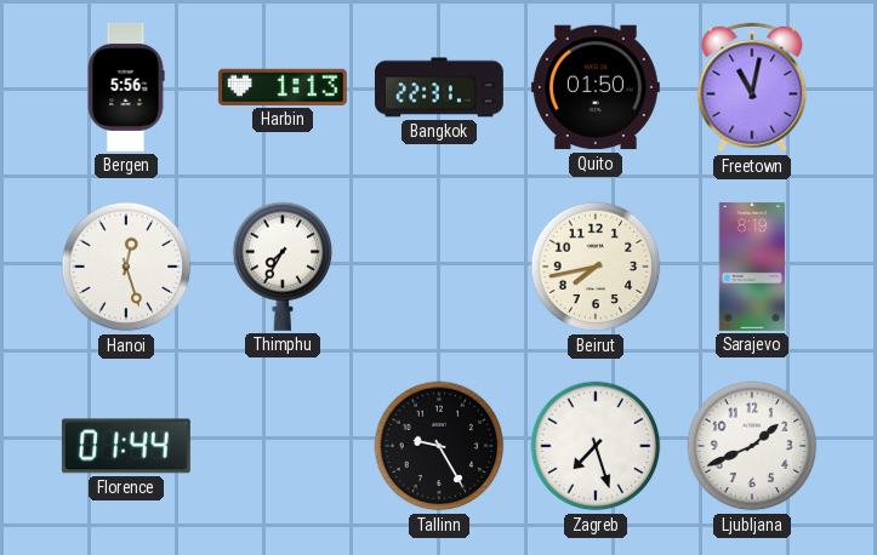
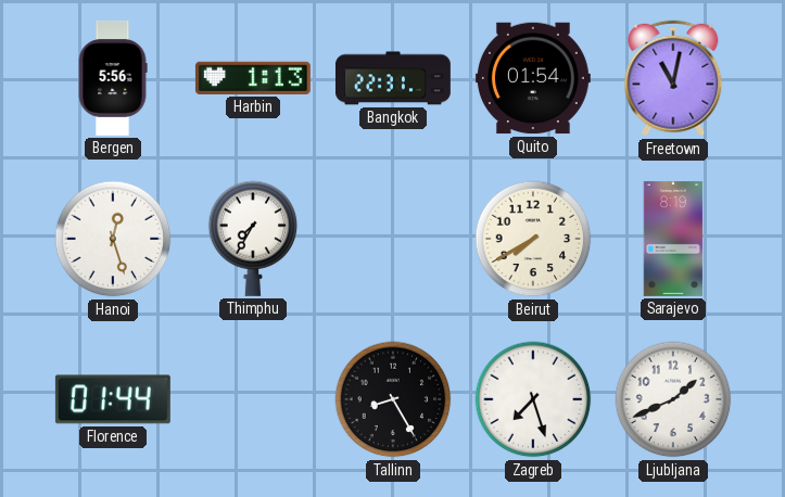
Quito: 01:50 -> 01:54 (533, 78)
Beirut: 7:43 -> 7:40 (533, 239)
Tallinn: 9:25 -> 8:25 (393, 399)
